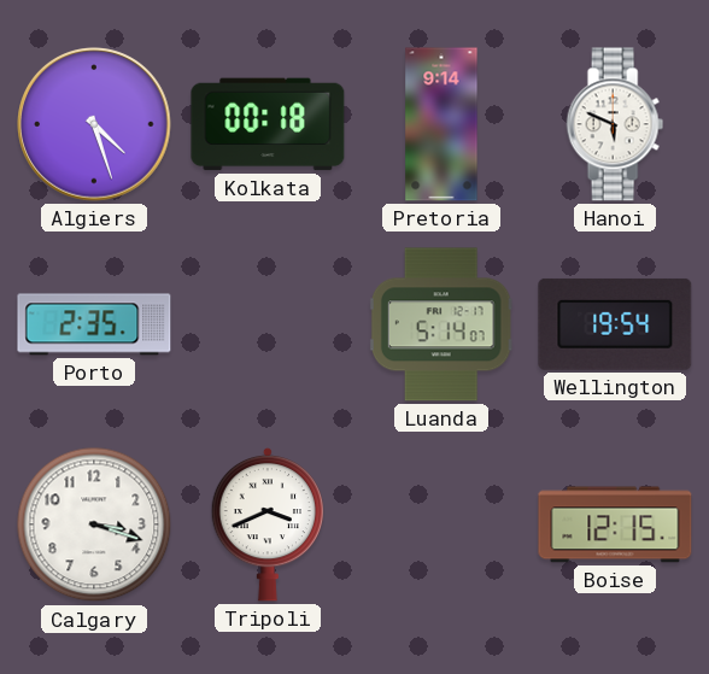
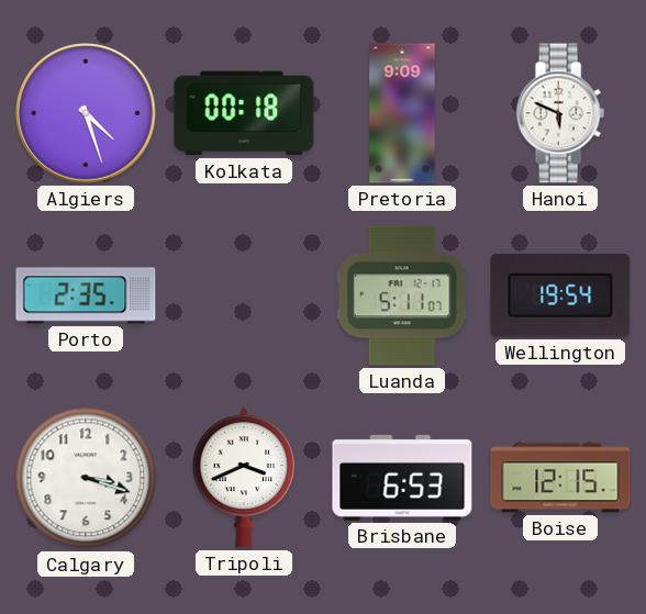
Pretoria: 9:14 -> 9:09 (402, 113)
Luanda: 5:14 -> 5:11 (402, 295)
Brisbane: none -> 6:53 (402, 478)
